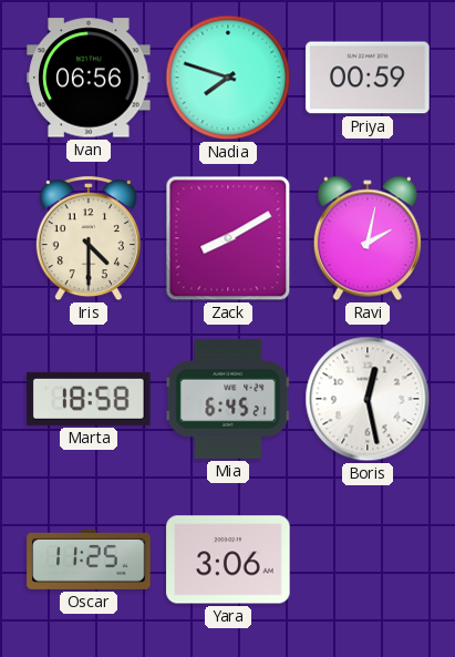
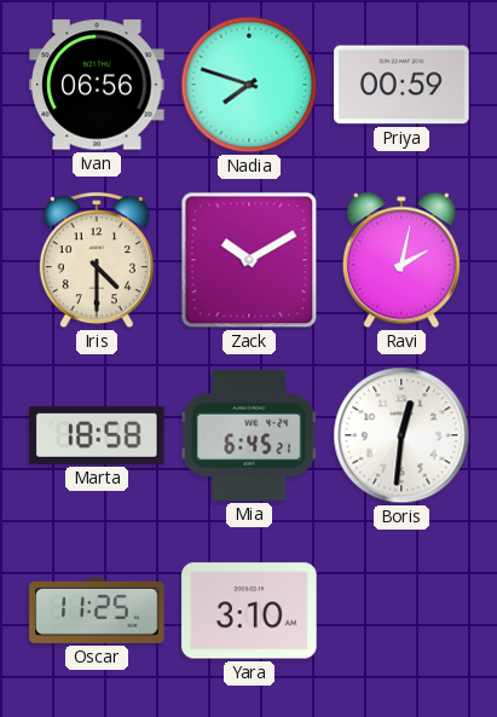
Zack: 8:10 -> 10:10 (249, 260)
Boris: 12:28 -> 12:31 (401, 435)
Yara: 3:06 -> 3:10 (249, 611)
